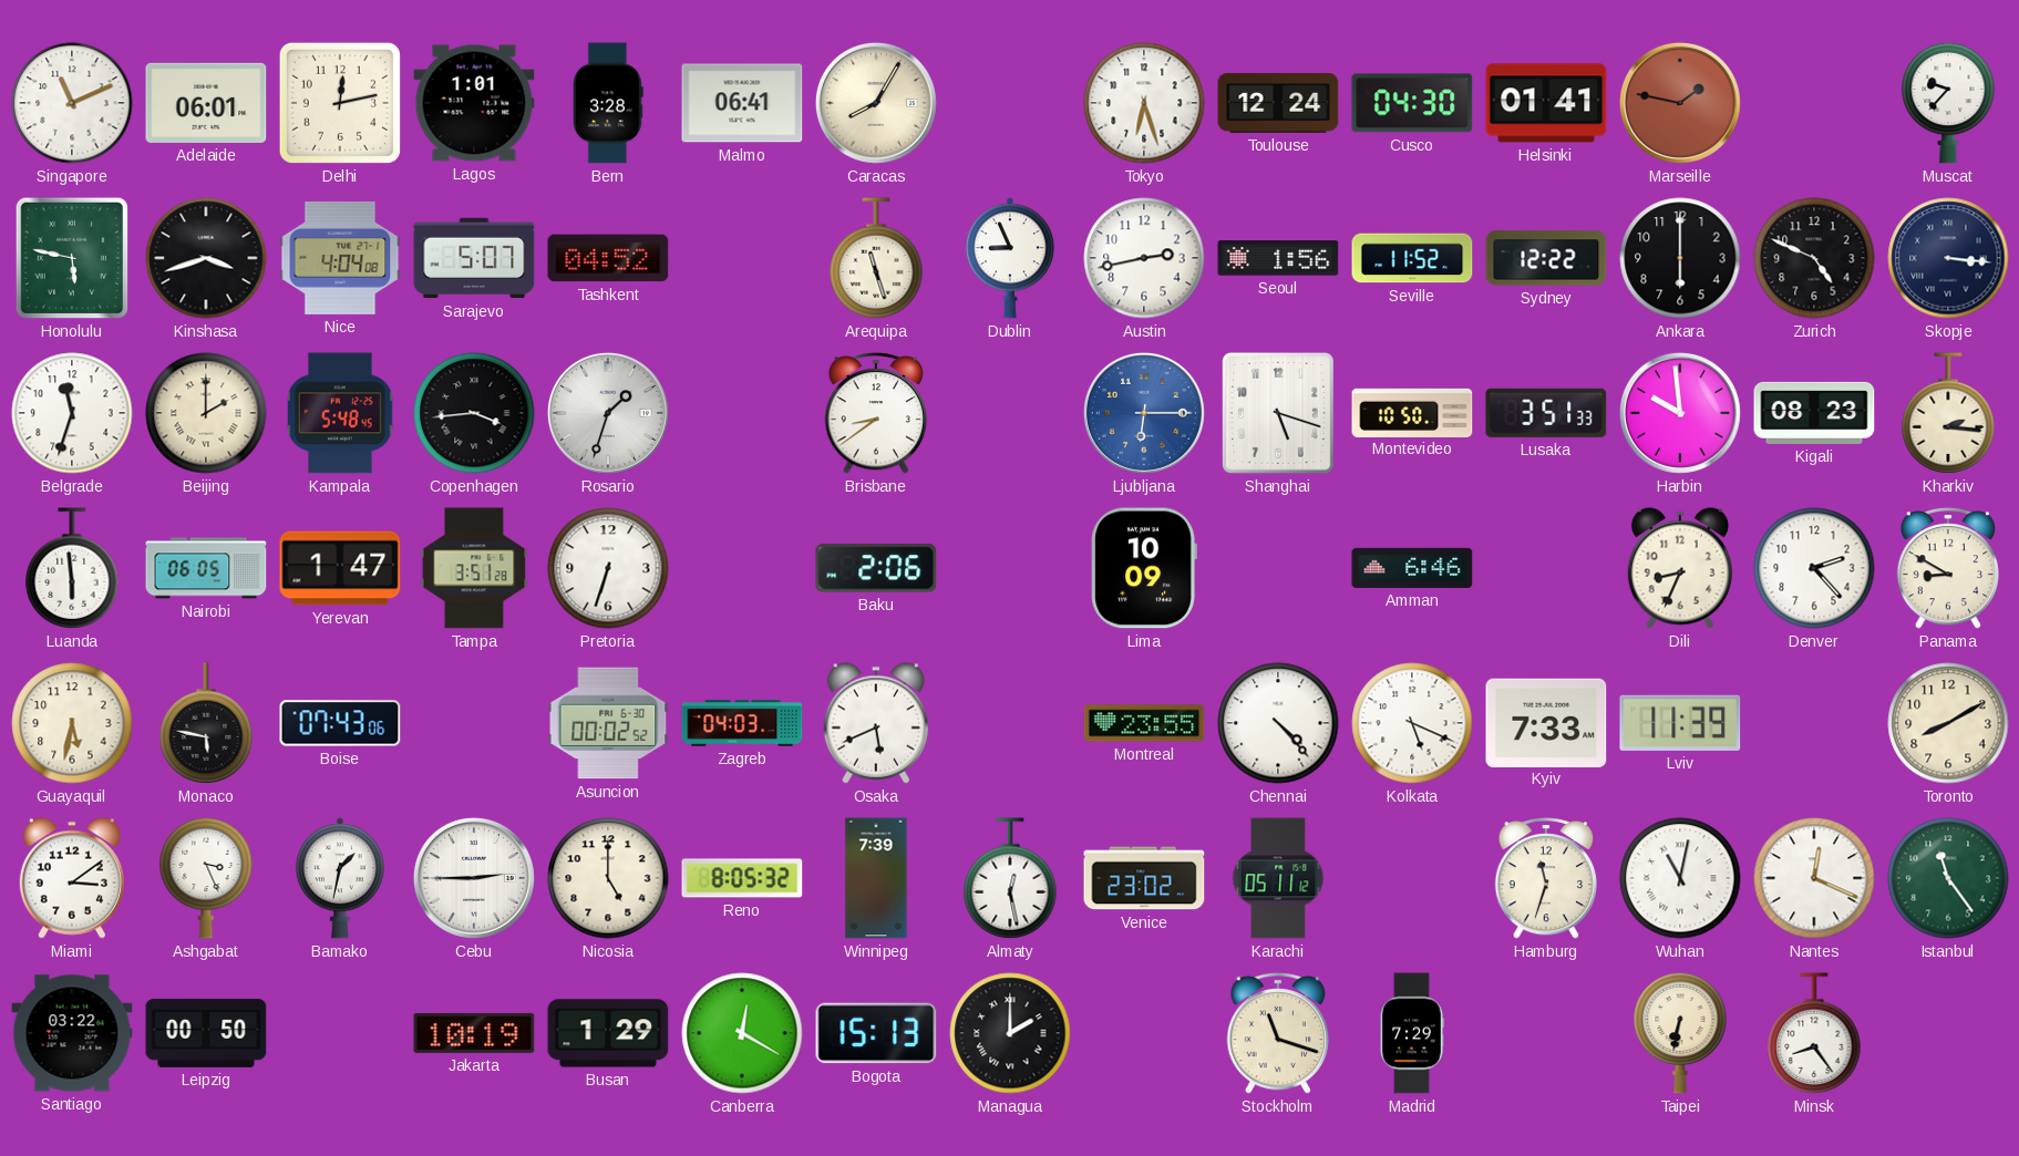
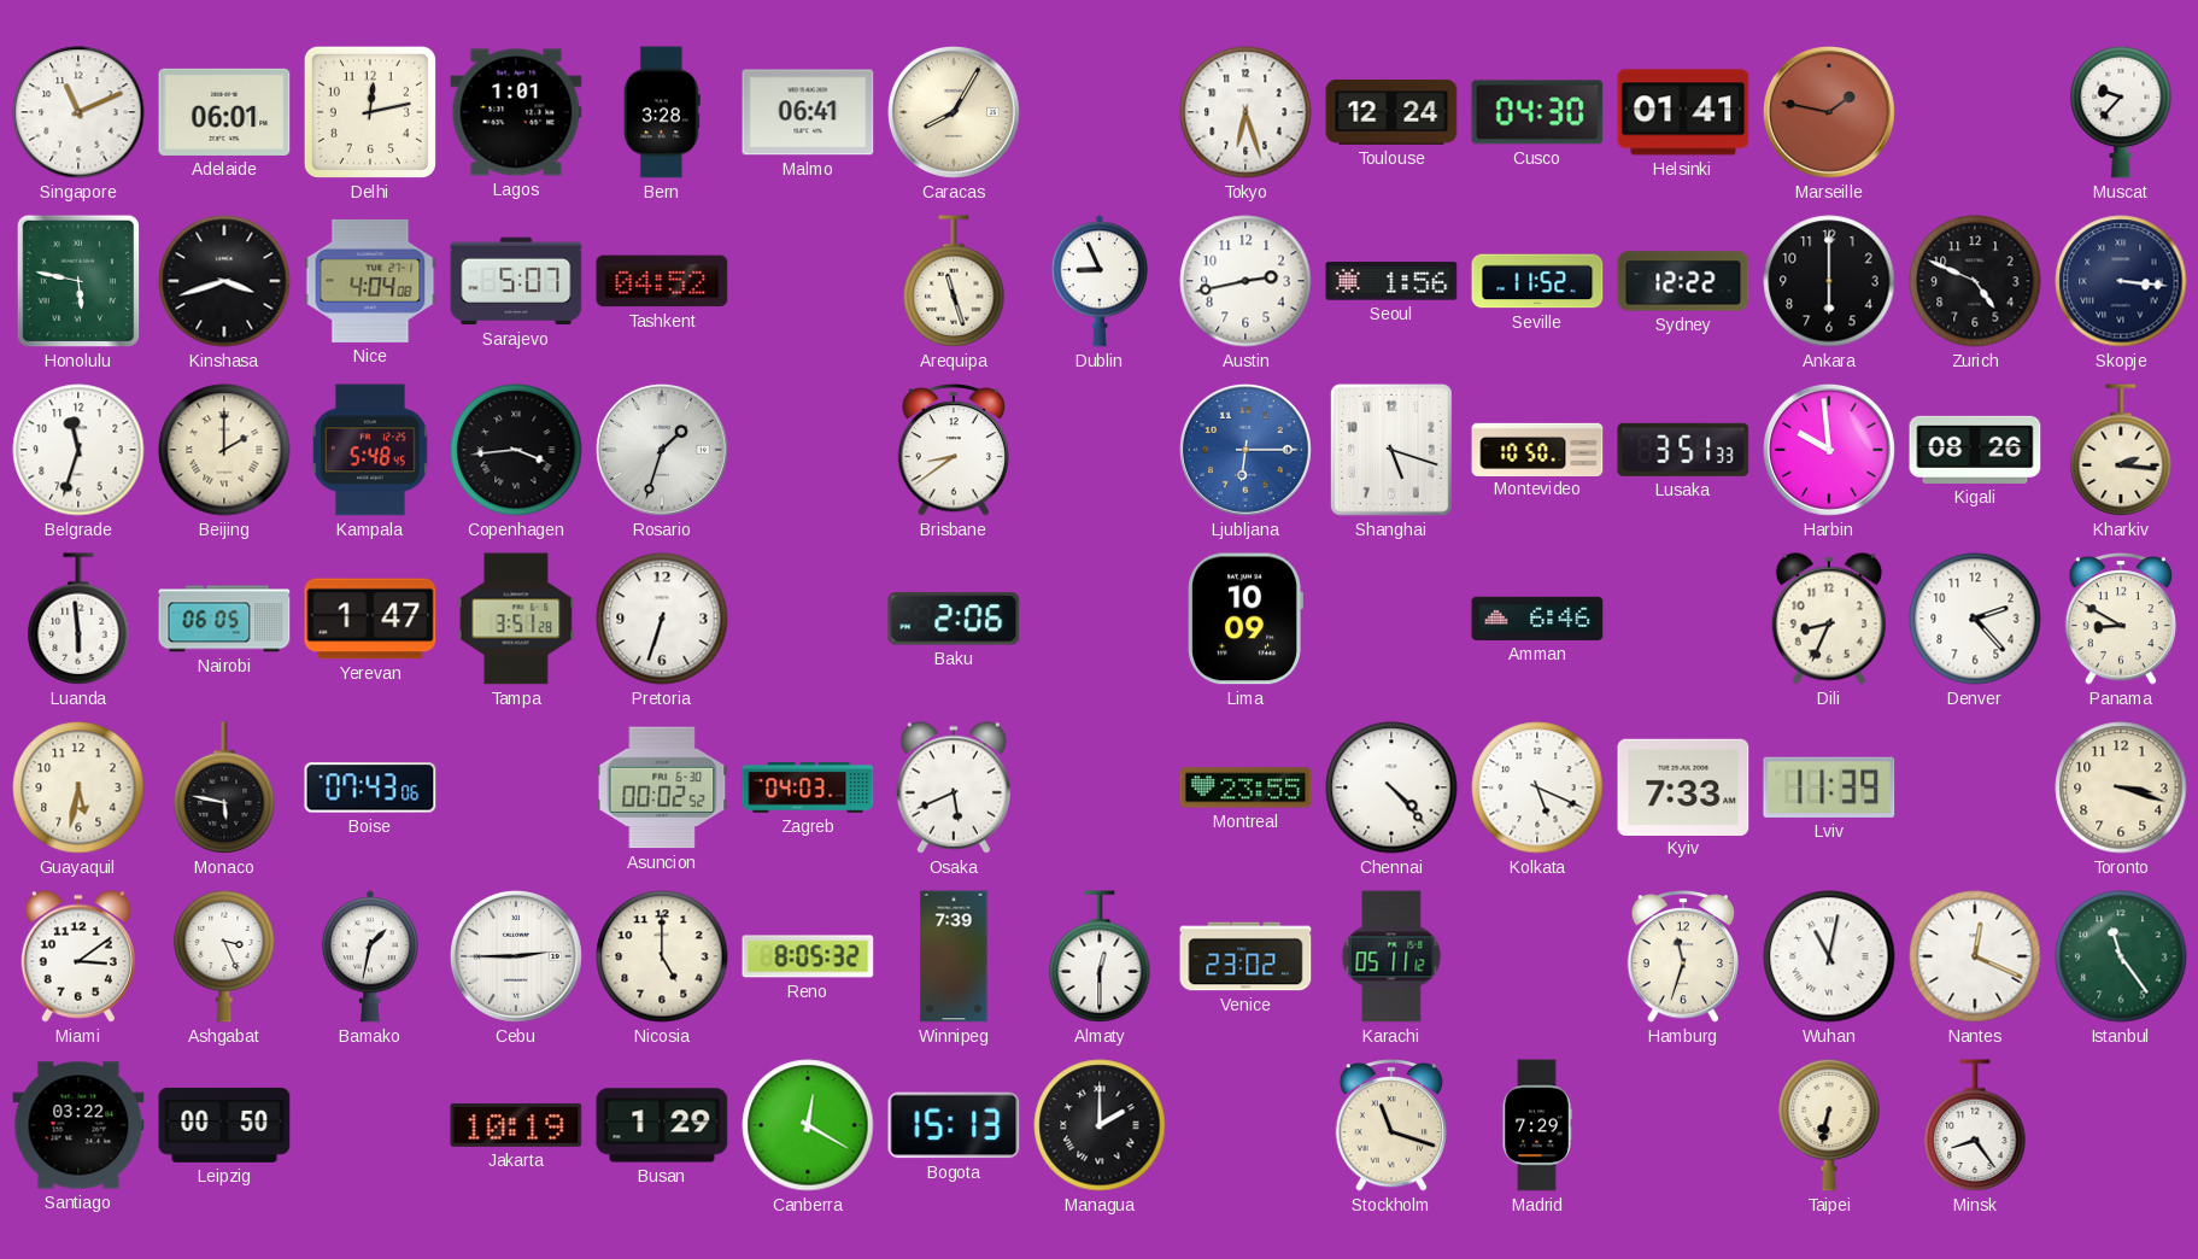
Kigali: 08:23 -> 08:26 (1975, 450)
Toronto: 8:10 -> 3:18 (2121, 787)
Almaty: 12:28 -> 12:30 (1100, 956)
